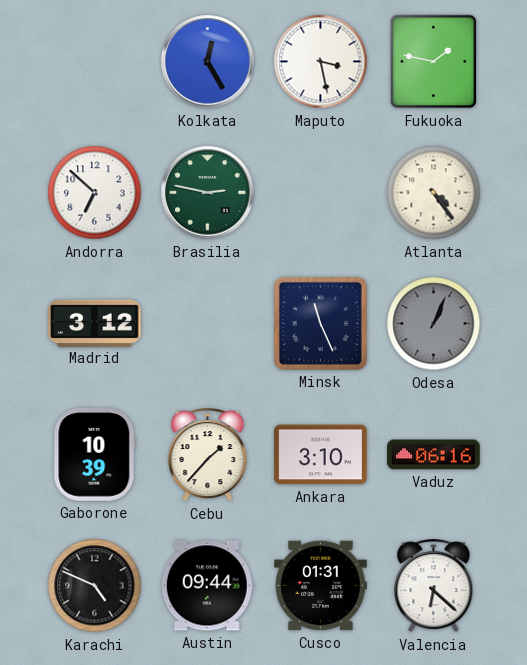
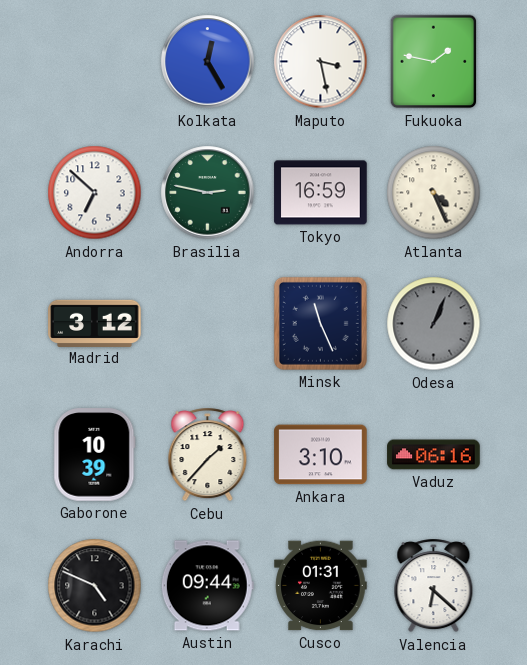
Tokyo: none -> 16:59 (321, 193)
Atlanta: 4:24 -> 4:26 (434, 193)
